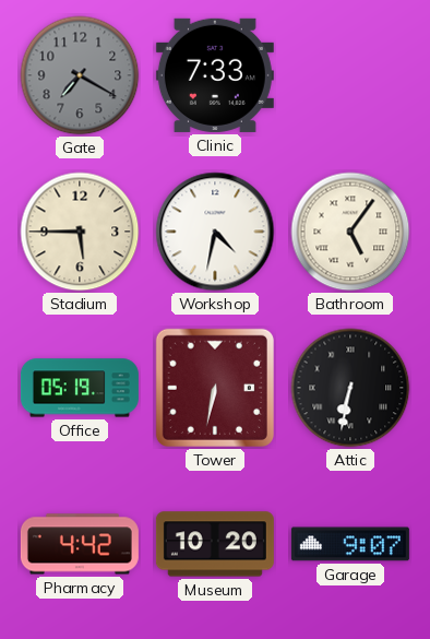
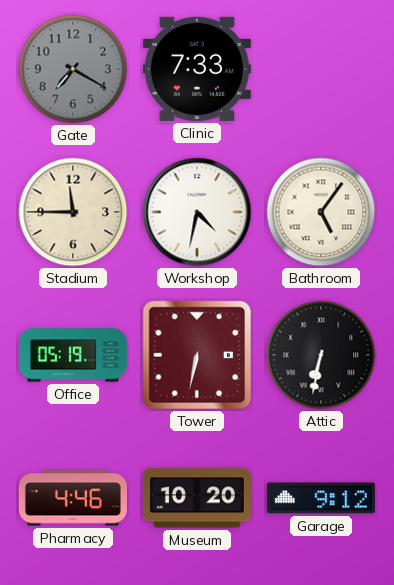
Stadium: 5:45 -> 11:45 (73, 212)
Pharmacy: 4:42 -> 4:46 (73, 498)
Garage: 9:07 -> 9:12 (321, 498)
